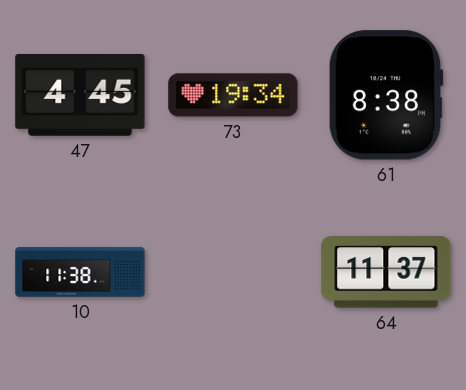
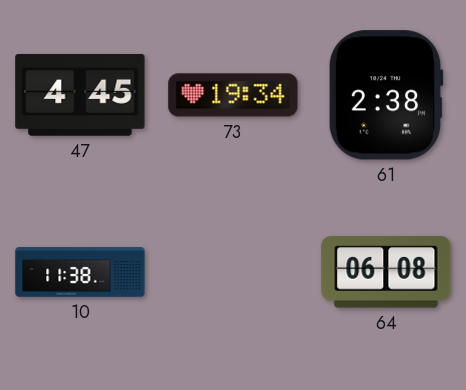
61: 8:38 -> 2:38 (386, 95)
64: 11:37 -> 06:08 (386, 272)
